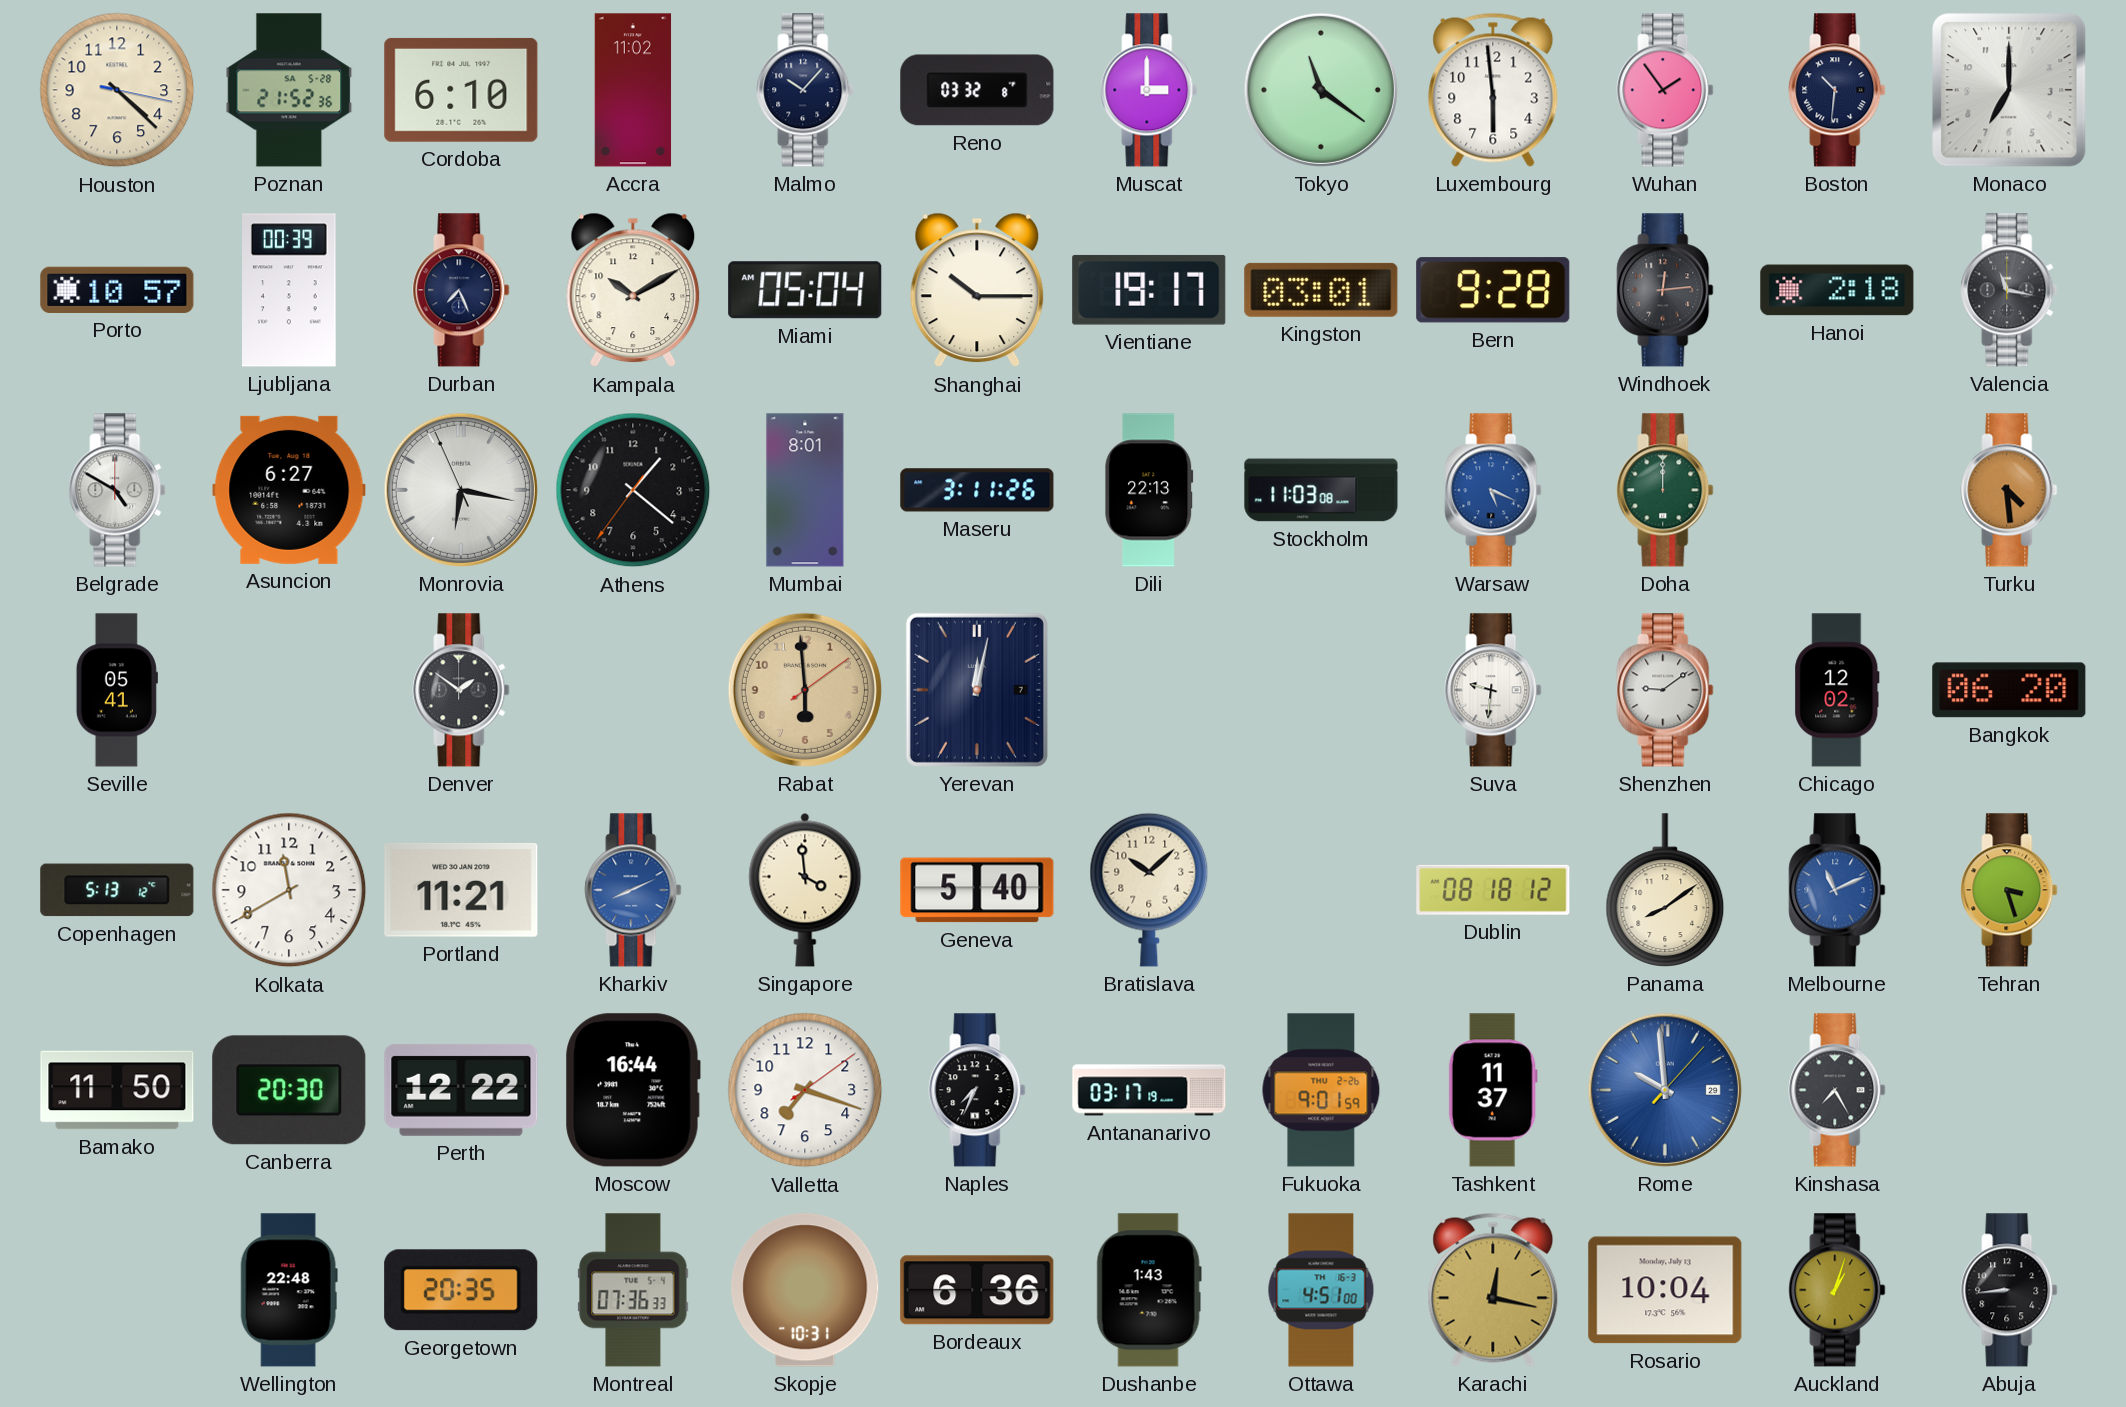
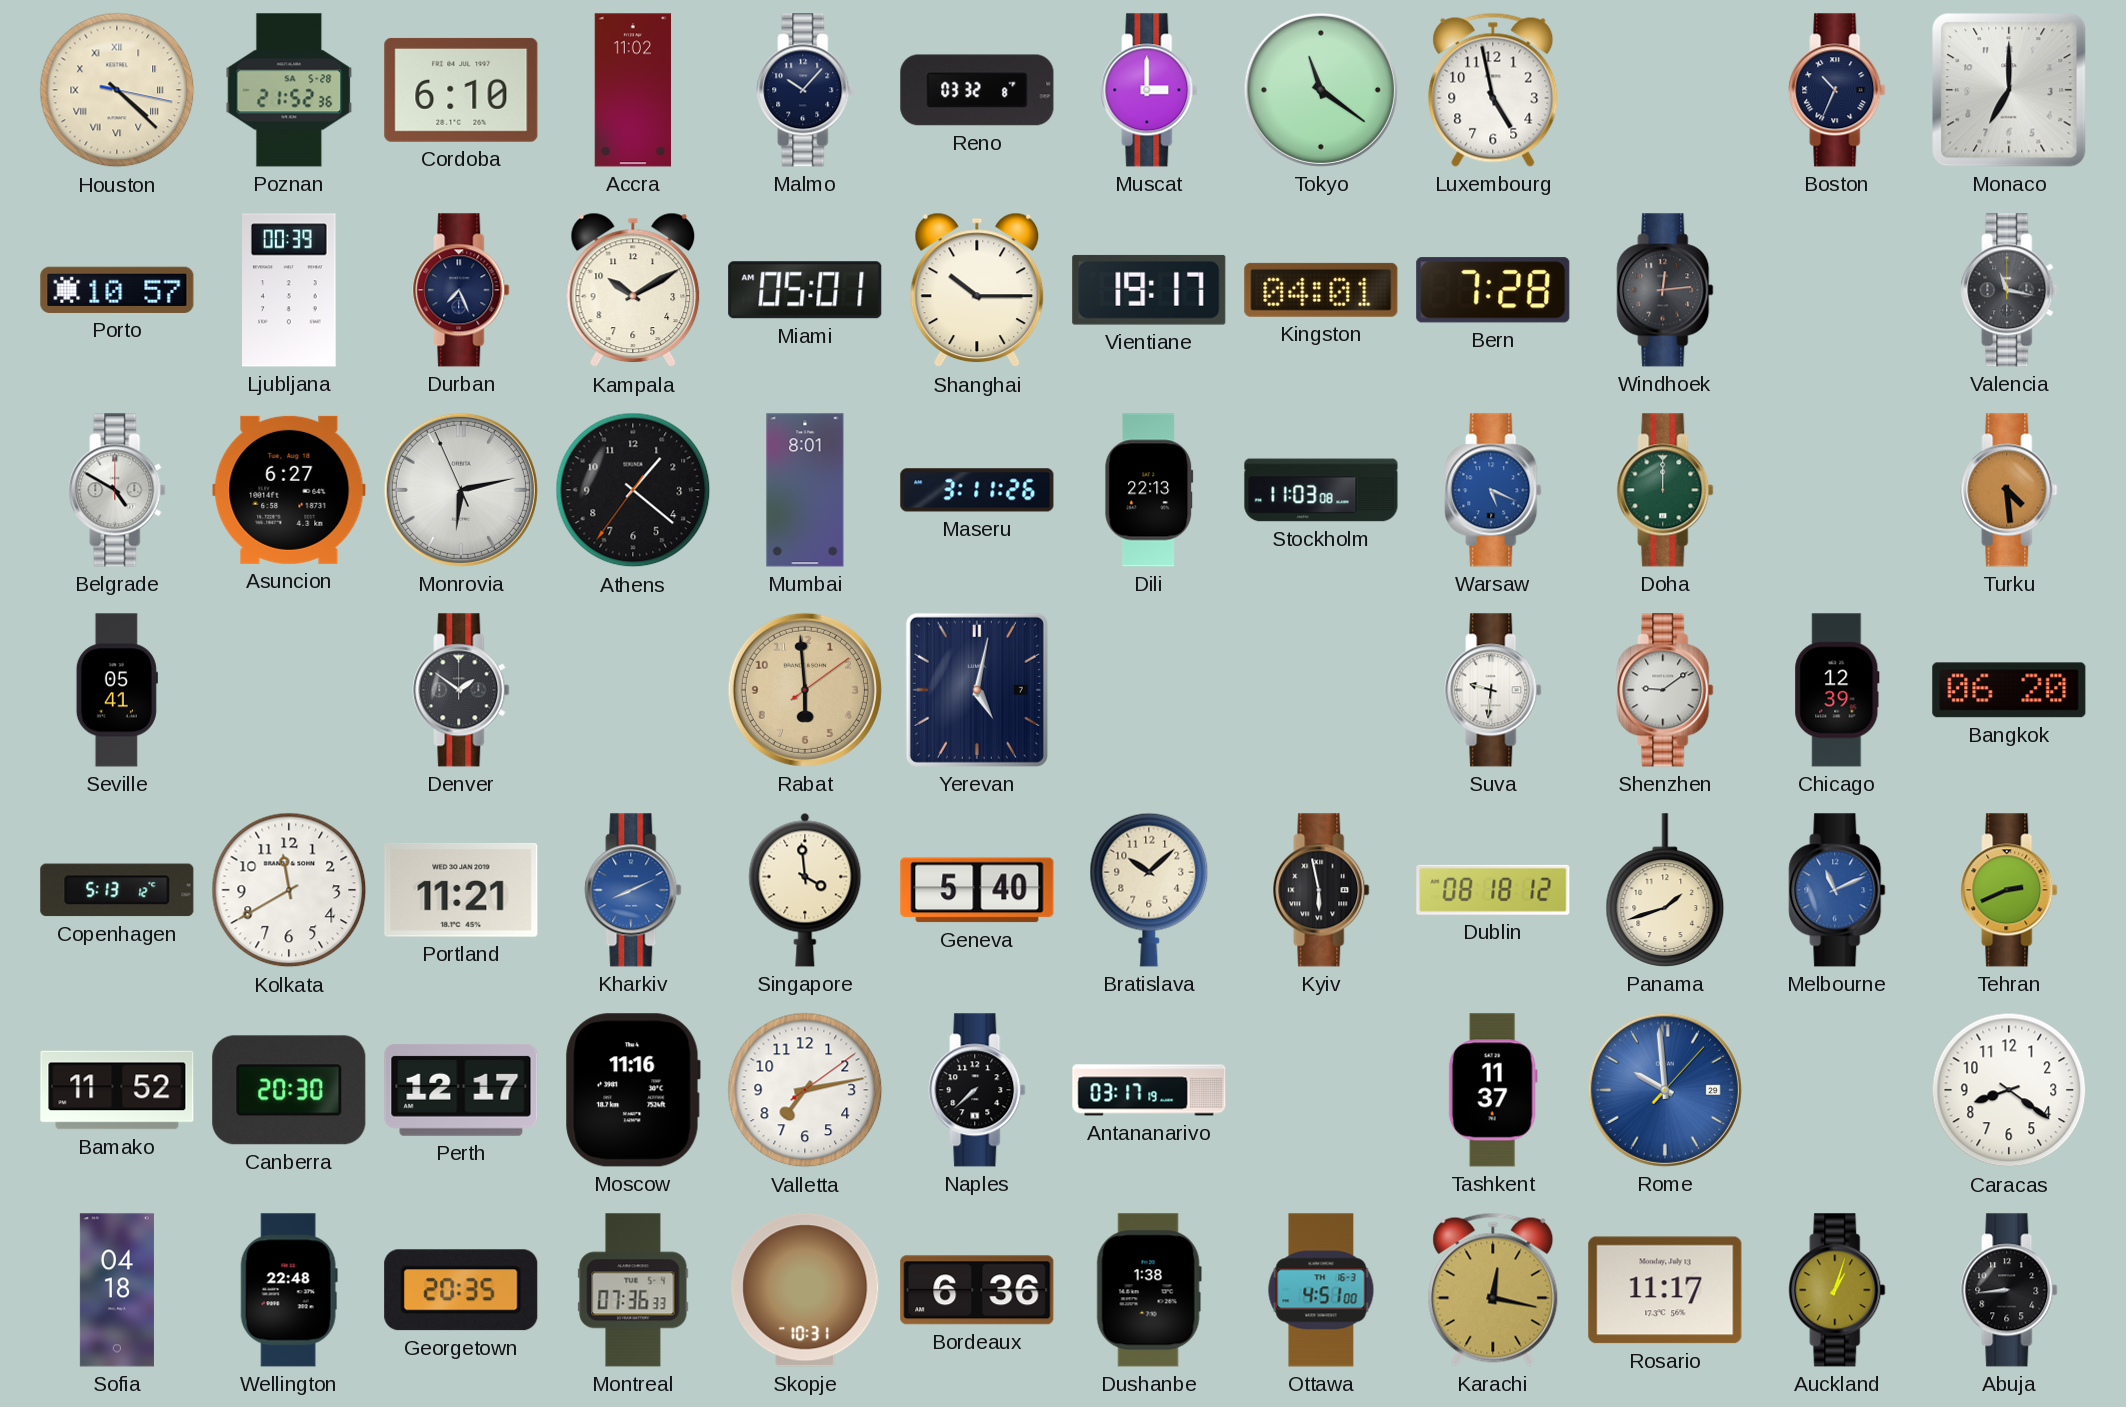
Houston numerals: Arabic -> Roman (117, 90)
Luxembourg: 5:59 -> 4:58 (1493, 90)
Wuhan: 1:54 -> none (1665, 90)
Boston: 10:31 -> 10:34 (1837, 90)
Miami: 05:04 -> 05:01 (805, 290)
Kingston: 03:01 -> 04:01 (1321, 290)
Bern: 9:28 -> 7:28 (1493, 290)
Hanoi: 2:18 -> none (1837, 290)
Monrovia: 6:16 -> 6:12 (461, 490)
Yerevan: 12:02 -> 5:02 (977, 690)
Chicago: 12:02 -> 12:39 (1837, 690)
Kyiv: none -> 5:58 (1321, 890)
Panama: 8:09 -> 1:42 (1665, 890)
Tehran: 3:27 -> 2:41 (2009, 890)
Bamako: 11:50 -> 11:52 (117, 1090)
Perth: 12:22 -> 12:17 (461, 1090)
Moscow: 16:44 -> 11:16 (633, 1090)
Valletta: 7:18 -> 7:13 (805, 1090)
Naples: 7:34 -> 7:38 (977, 1090)
Fukuoka: 9:01 -> none (1321, 1090)
Kinshasa: 7:25 -> none (1837, 1090)
Caracas: none -> 8:21 (2009, 1090)
Sofia: none -> 04:18 (117, 1290)
Dushanbe: 1:43 -> 1:38 (1149, 1290)
Rosario: 10:04 -> 11:17 (1665, 1290)
